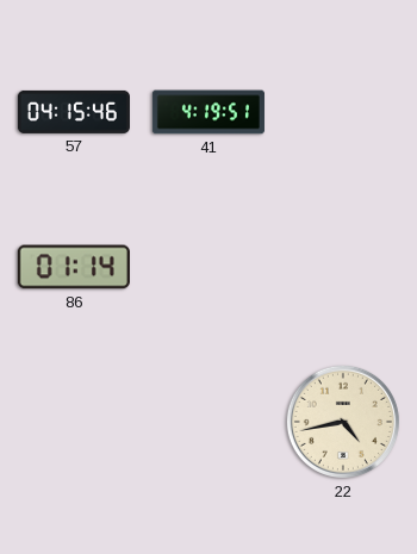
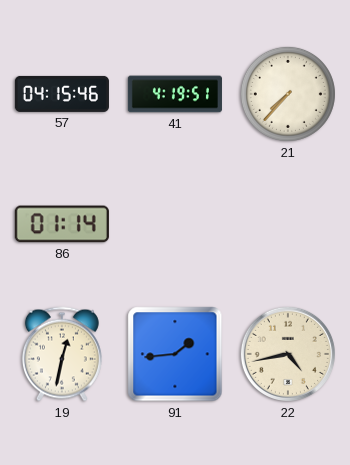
21: none -> 7:37 (288, 94)
19: none -> 12:32 (62, 354)
91: none -> 1:44 (175, 354)
